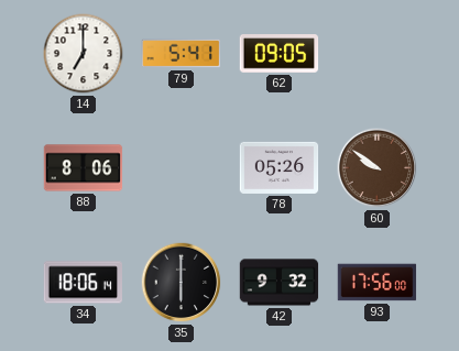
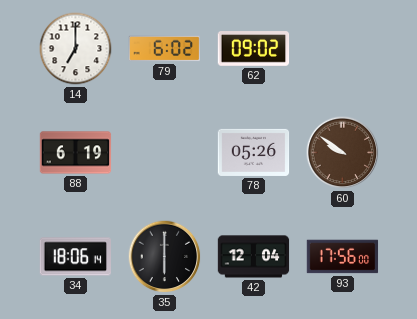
79: 5:41 -> 6:02 (165, 49)
62: 09:05 -> 09:02 (254, 49)
88: 8:06 -> 6:19 (76, 153)
42: 9:32 -> 12:04 (254, 257)
